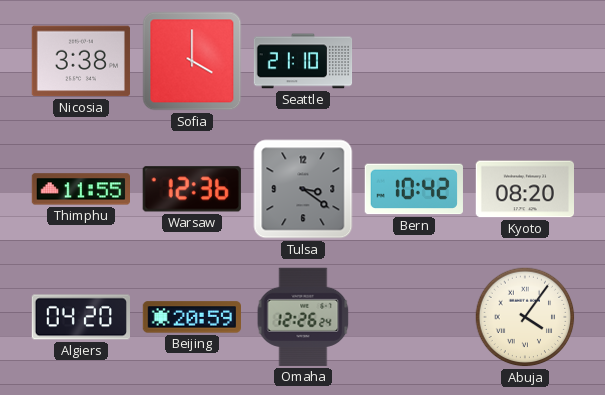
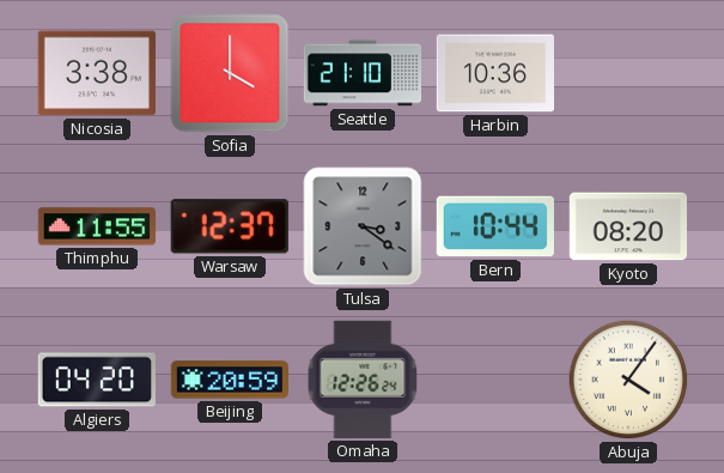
Harbin: none -> 10:36 (494, 73)
Warsaw: 12:36 -> 12:37 (230, 226)
Bern: 10:42 -> 10:44 (494, 226)
